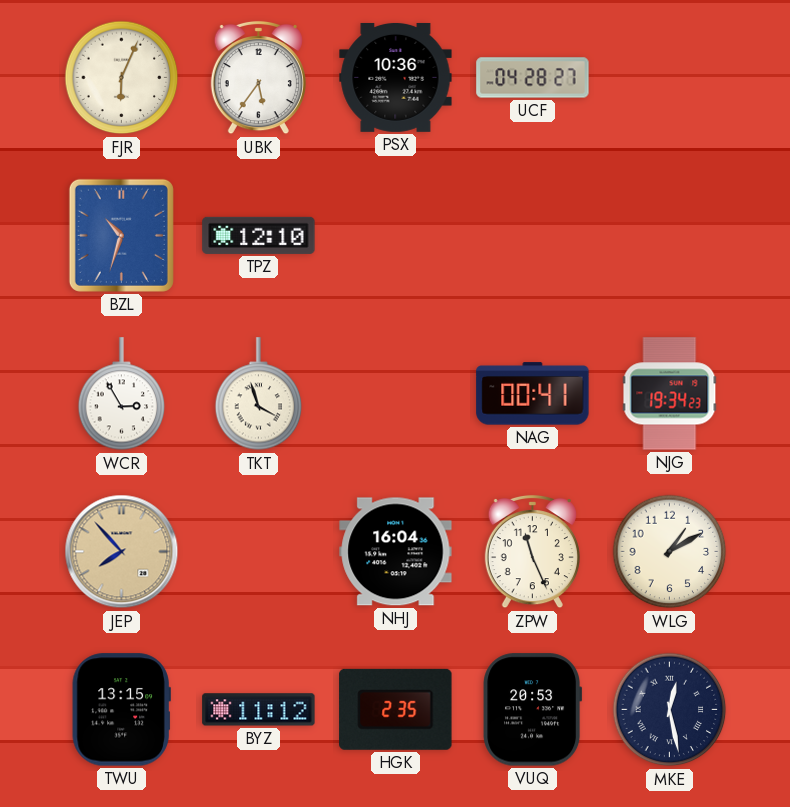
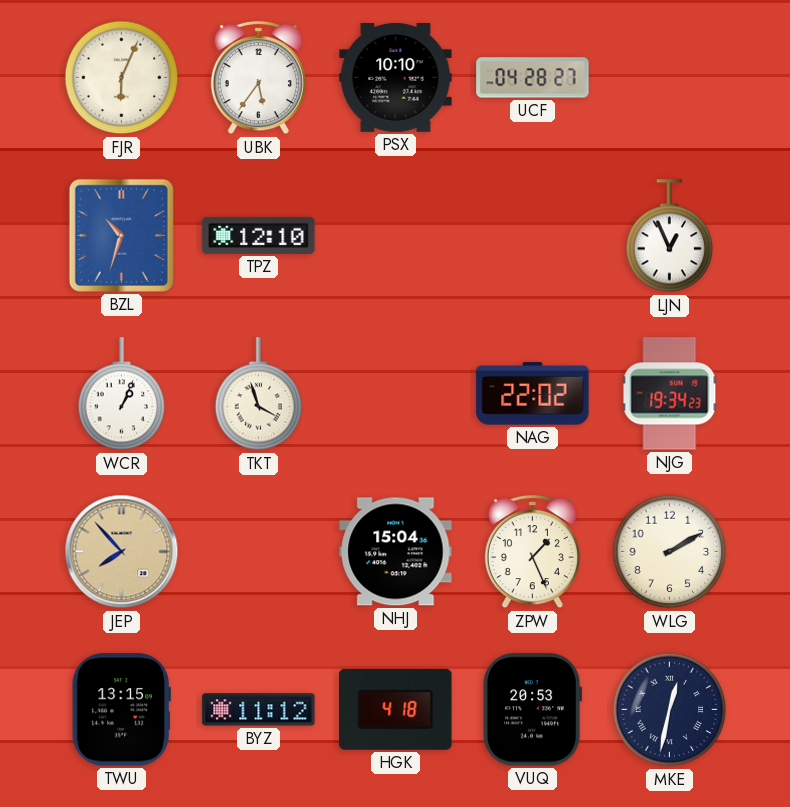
PSX: 10:36 -> 10:10 (396, 77)
LJN: none -> 12:56 (670, 236)
WCR: 2:55 -> 1:04 (122, 394)
NAG: 00:41 -> 22:02 (533, 394)
NHJ: 16:04 -> 15:04 (396, 552)
ZPW: 11:26 -> 1:26 (532, 552)
WLG: 1:10 -> 2:10 (670, 552)
HGK: 2:35 -> 4:18 (396, 709)
MKE: 12:28 -> 12:32 (670, 710)
